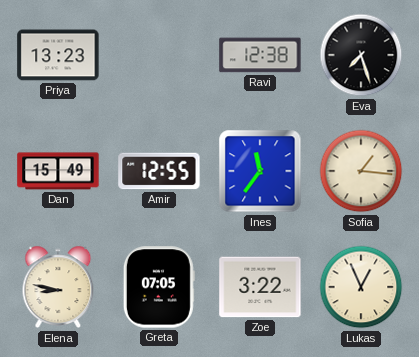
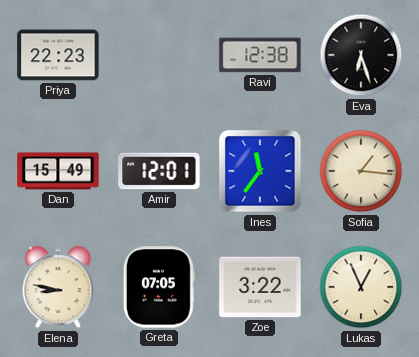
Priya: 13:23 -> 22:23 (58, 55)
Eva: 7:27 -> 6:27 (361, 55)
Amir: 12:55 -> 12:01 (159, 171)
